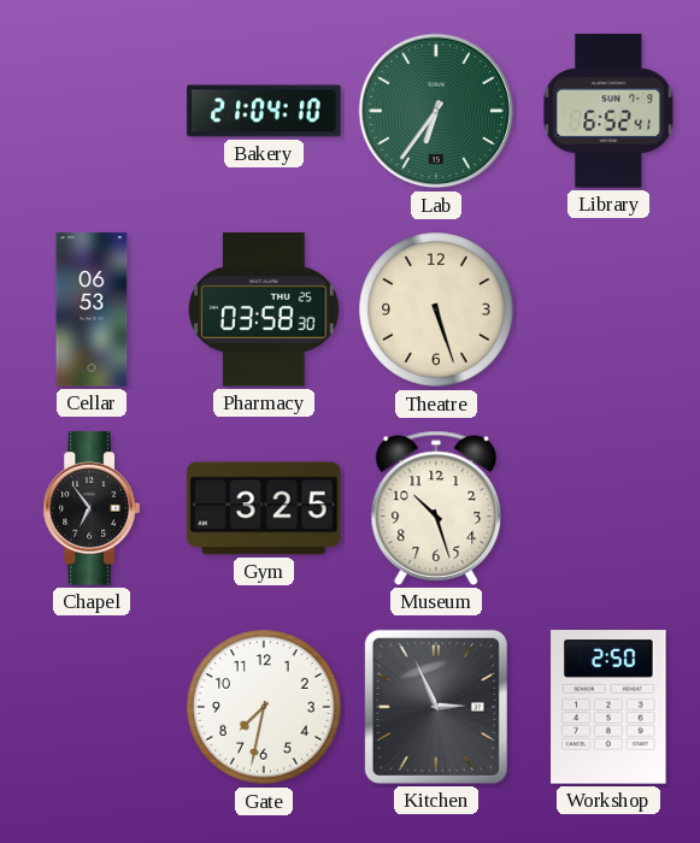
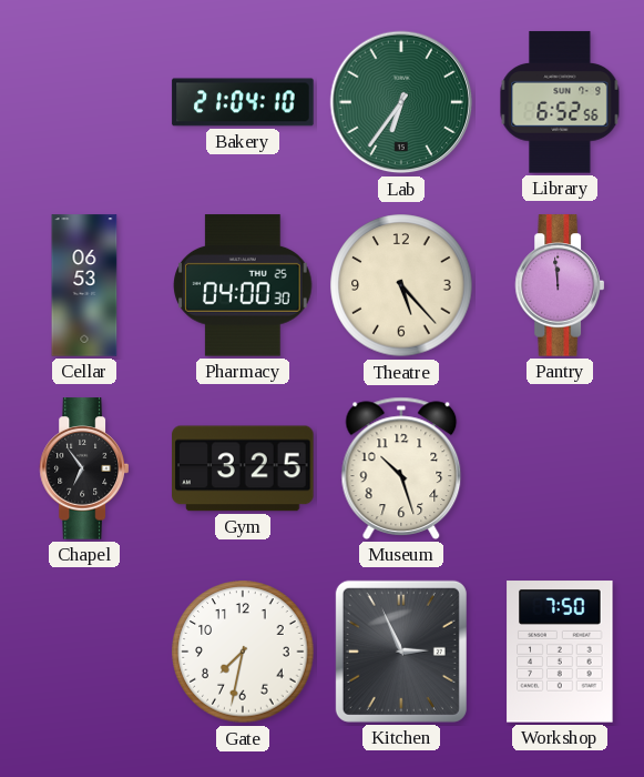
Library: 6:52:41 -> 6:52:56 (560, 102)
Pharmacy: 03:58 -> 04:00 (243, 285)
Theatre: 5:27 -> 5:23 (401, 285)
Pantry: none -> 11:59 (559, 285)
Workshop: 2:50 -> 7:50 (560, 652)
